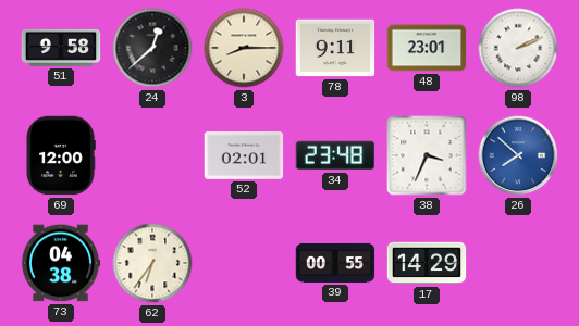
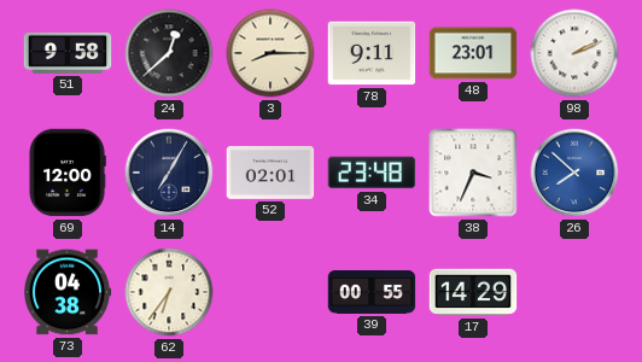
14: none -> 7:05 (169, 173)
